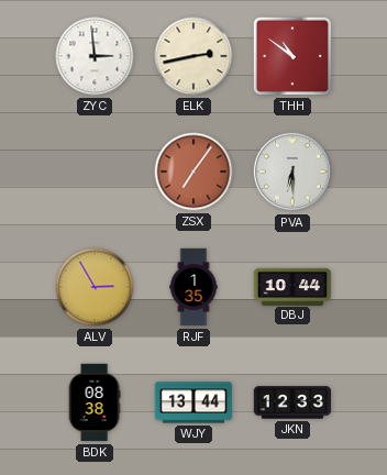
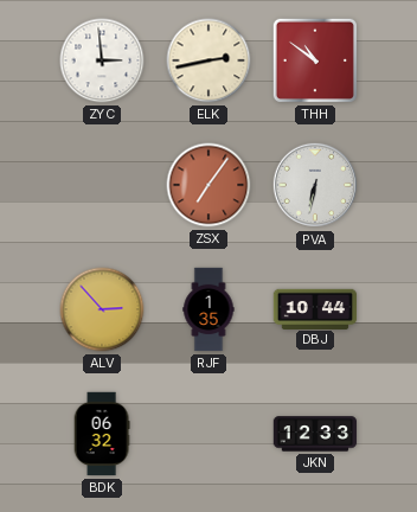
PVA: 6:30 -> 6:32 (315, 185)
ALV: 2:55 -> 2:53 (102, 309)
BDK: 08:38 -> 06:32 (102, 434)
WJY: 13:44 -> none (193, 402)
